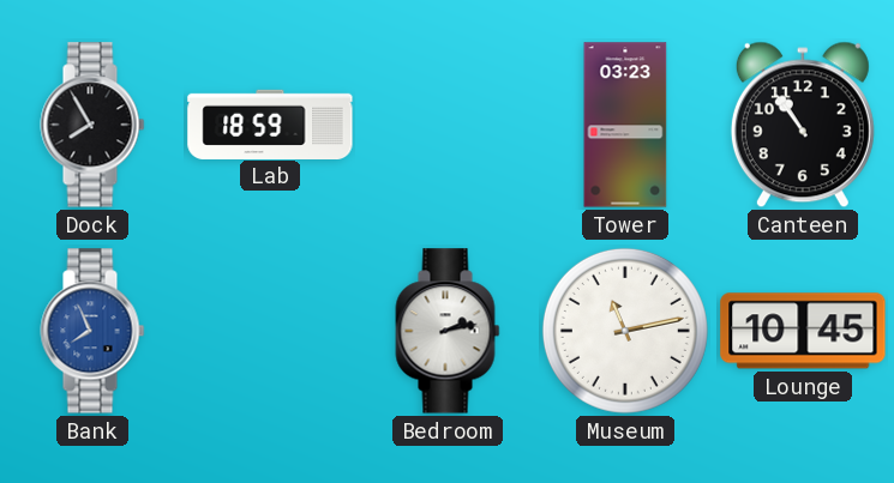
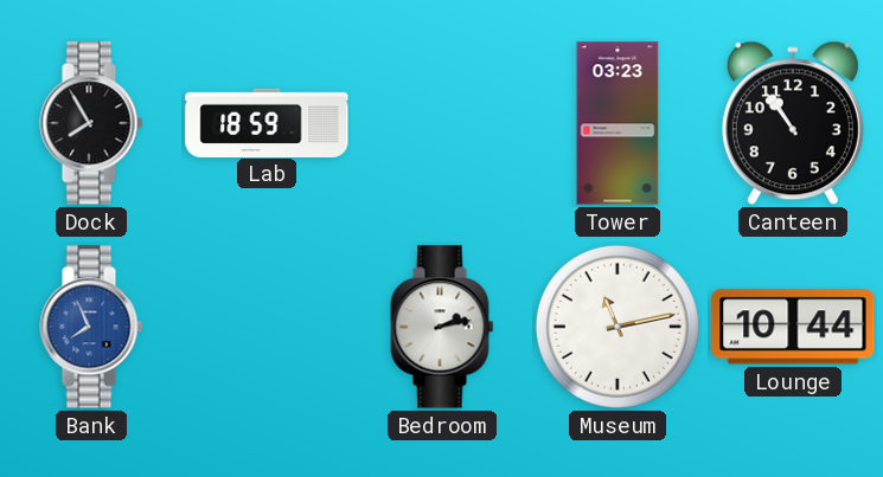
Lounge: 10:45 -> 10:44 (793, 327)
